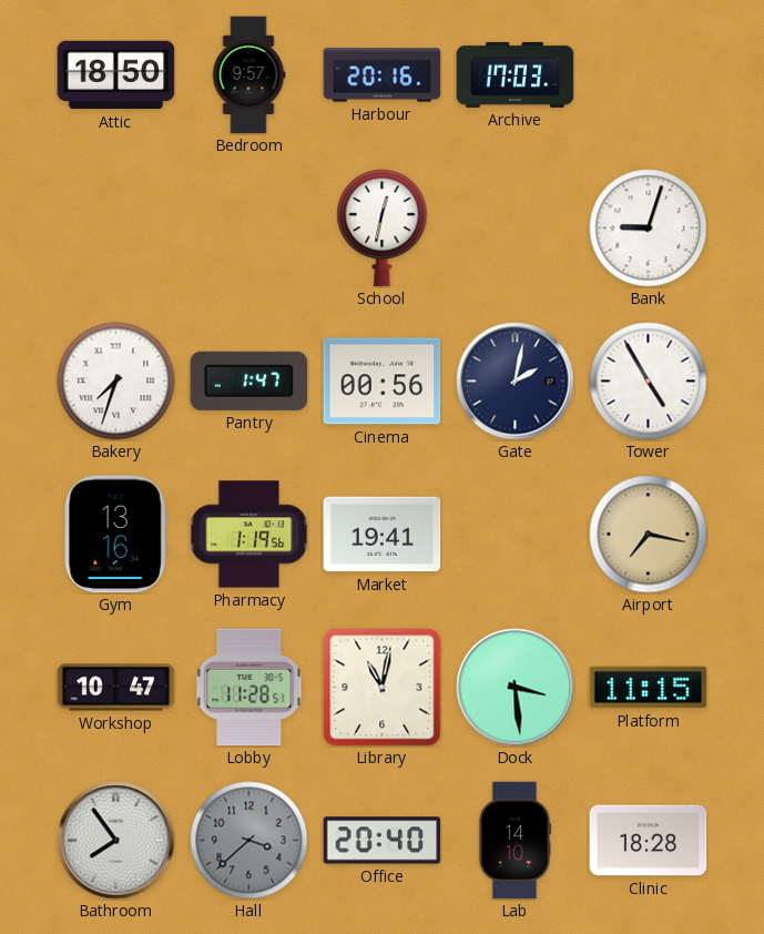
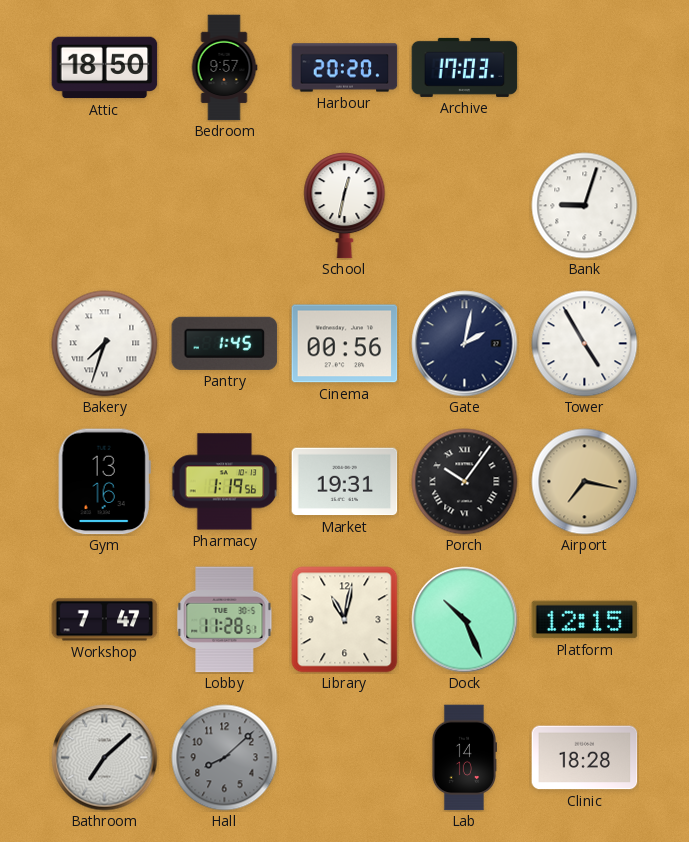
Harbour: 20:16 -> 20:20 (345, 68)
Pantry: 1:47 -> 1:45 (225, 343)
Market: 19:41 -> 19:31 (345, 482)
Porch: none -> 10:06 (465, 482)
Workshop: 10:47 -> 7:47 (105, 620)
Dock: 3:29 -> 10:26 (465, 620)
Platform: 11:15 -> 12:15 (585, 620)
Bathroom: 7:54 -> 7:08 (105, 758)
Hall: 3:38 -> 8:08 (225, 758)
Office: 20:40 -> none (383, 841)
